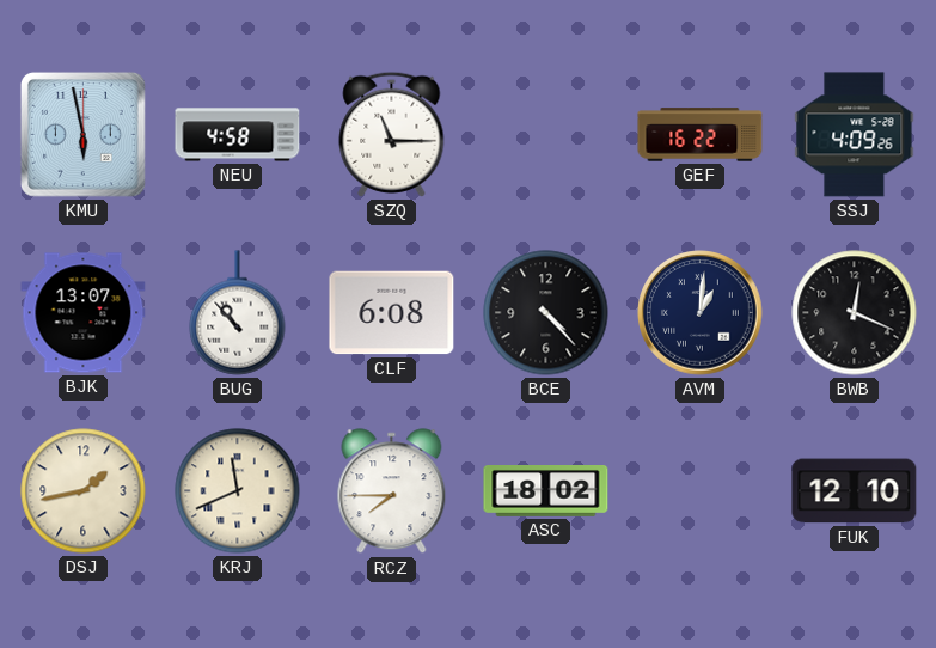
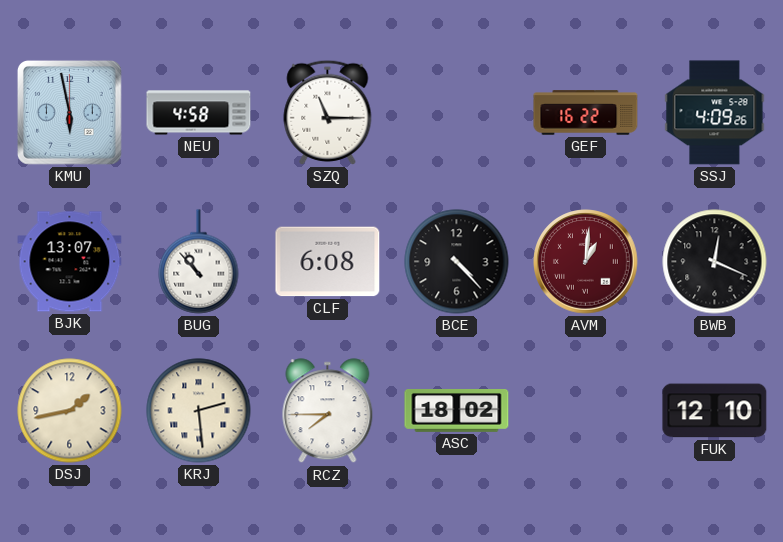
AVM dial: navy -> burgundy (586, 262)
KRJ: 11:41 -> 2:29 (199, 411)
